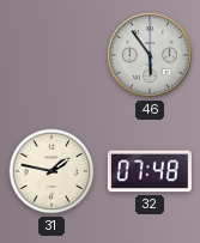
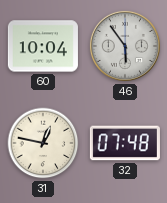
60: none -> 10:04 (43, 46)
31: 1:47 -> 12:47 (43, 143)
